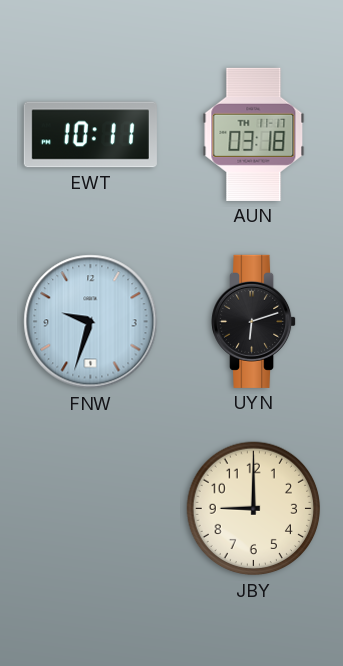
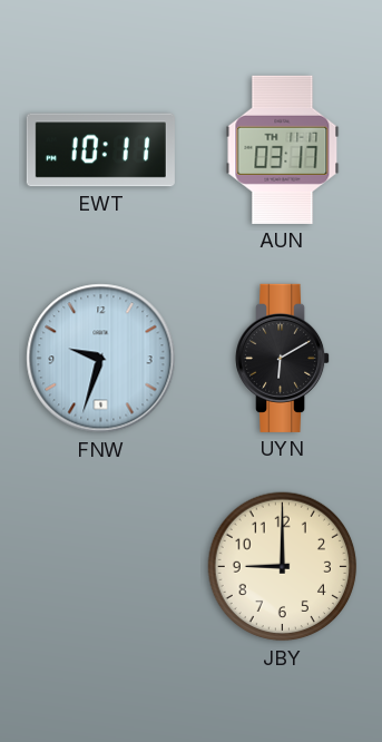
AUN: 03:18 -> 03:17 (283, 149)
UYN: 6:12 -> 6:10 (283, 358)
